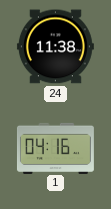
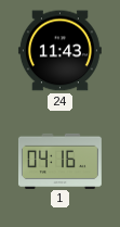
24: 11:38 -> 11:43 (59, 51)
